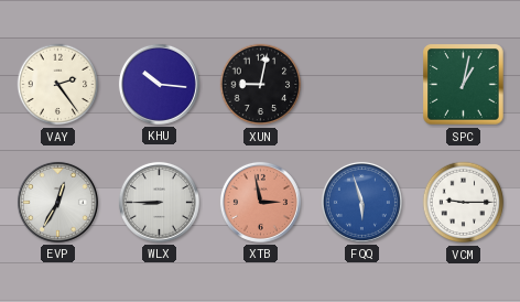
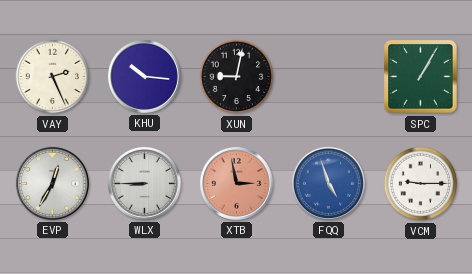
VAY: 2:24 -> 2:26 (53, 77)
SPC: 1:02 -> 1:05 (421, 77)
FQQ: 5:57 -> 4:57 (328, 183)
